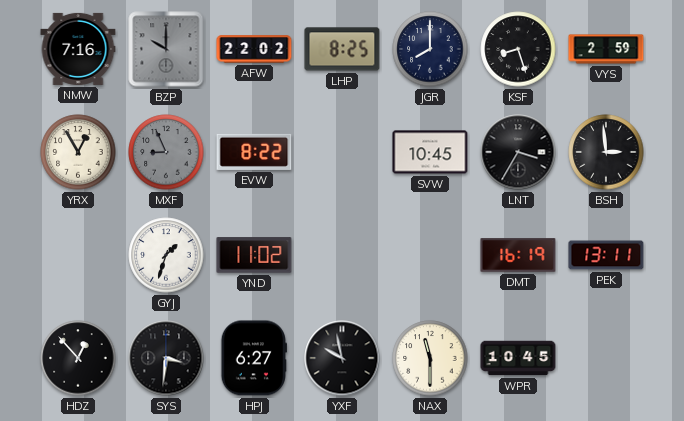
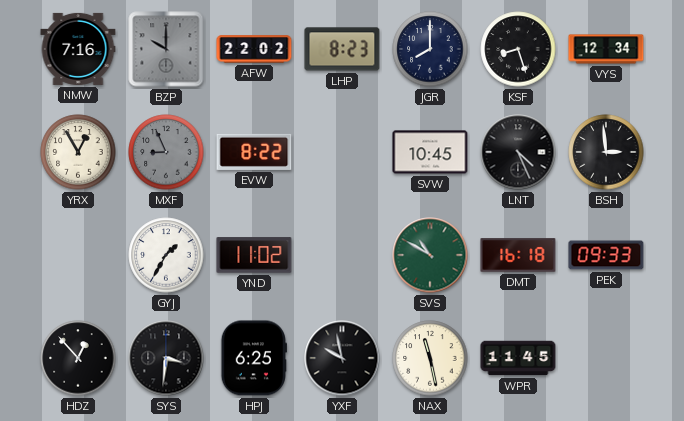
LHP: 8:25 -> 8:23 (342, 49)
VYS: 2:59 -> 12:34 (606, 49)
LNT: 3:35 -> 4:26 (518, 152)
GYJ: 1:33 -> 1:35 (166, 255)
SVS: none -> 10:50 (430, 255)
DMT: 16:19 -> 16:18 (518, 255)
PEK: 13:11 -> 09:33 (606, 255)
HPJ: 6:27 -> 6:25 (254, 358)
NAX: 11:30 -> 11:28 (430, 358)
WPR: 10:45 -> 11:45 (518, 358)
